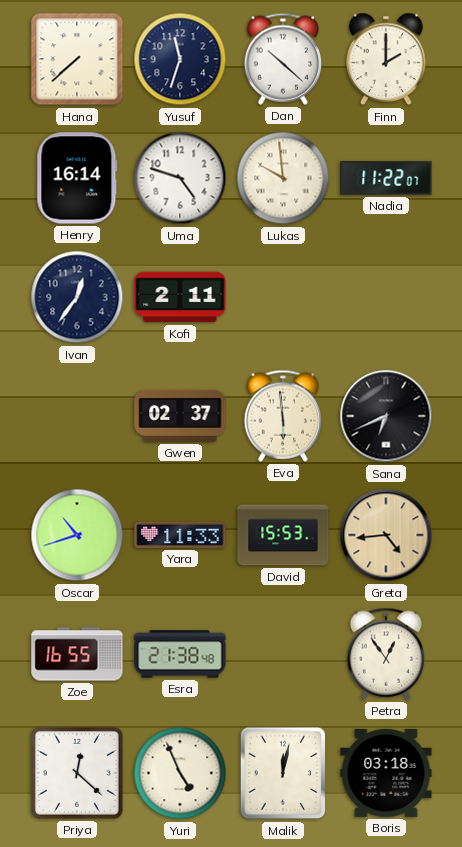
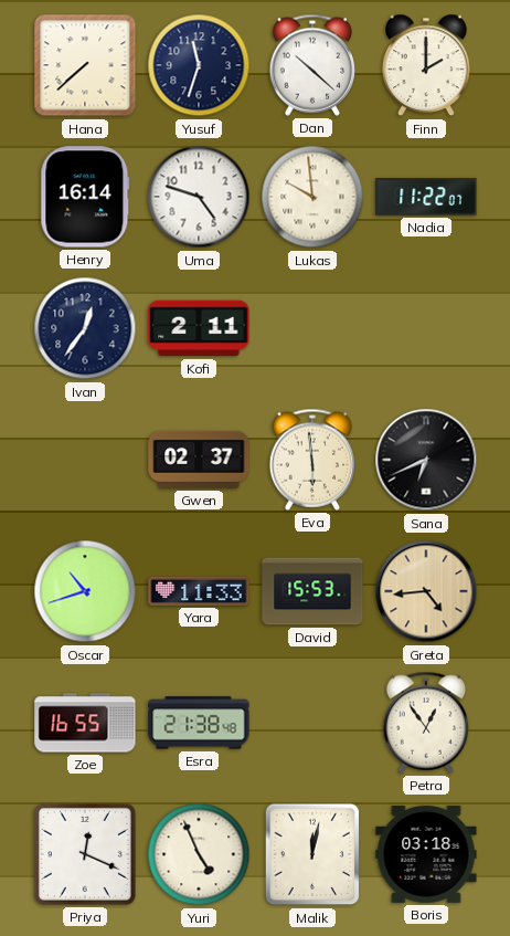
Priya: 12:22 -> 12:19 (85, 854)
